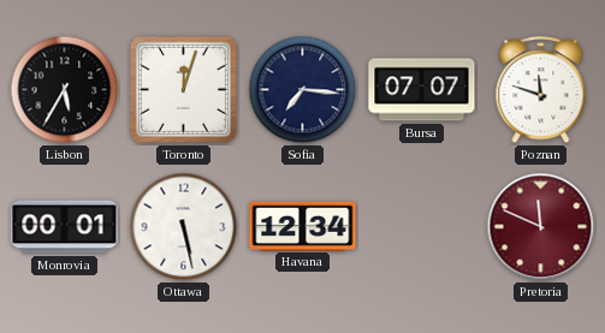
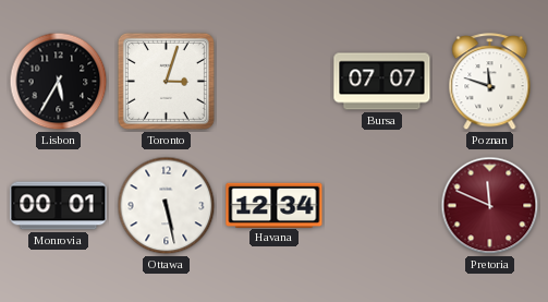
Toronto: 12:03 -> 3:03 (166, 81)
Sofia: 7:16 -> none (303, 90)
